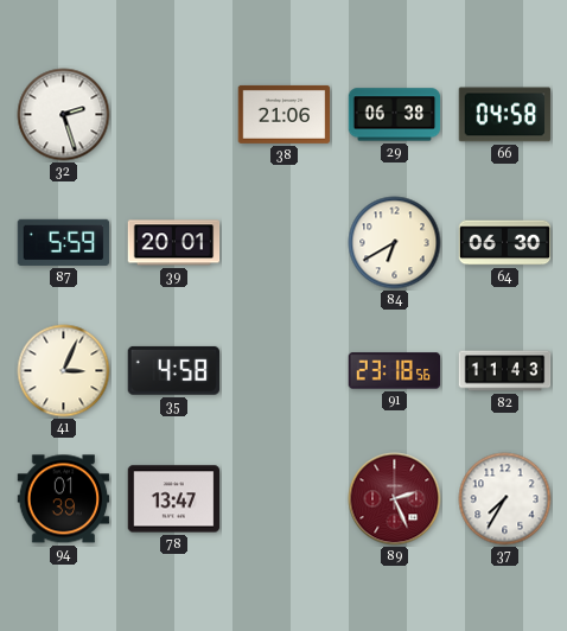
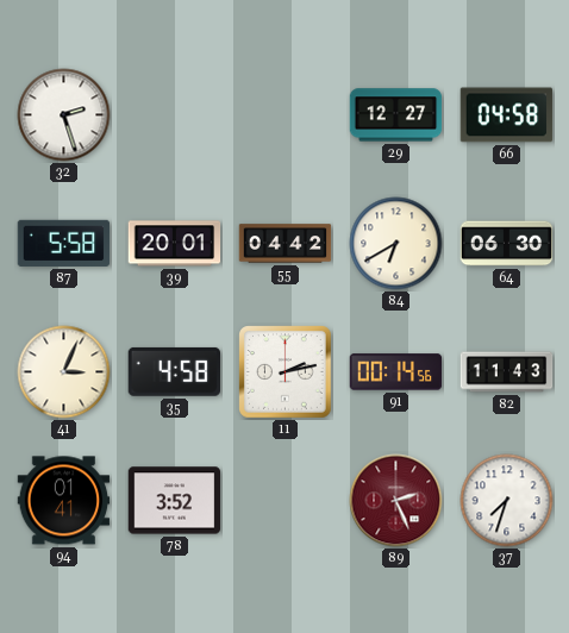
38: 21:06 -> none (285, 114)
29: 06:38 -> 12:27 (396, 115)
87: 5:59 -> 5:58 (64, 243)
55: none -> 04:42 (286, 244)
11: none -> 2:13 (286, 372)
91: 23:18 -> 00:14 (396, 372)
94: 01:39 -> 01:41 (64, 501)
78: 13:47 -> 3:52 (175, 501)
37: 7:35 -> 7:33 (507, 501)
